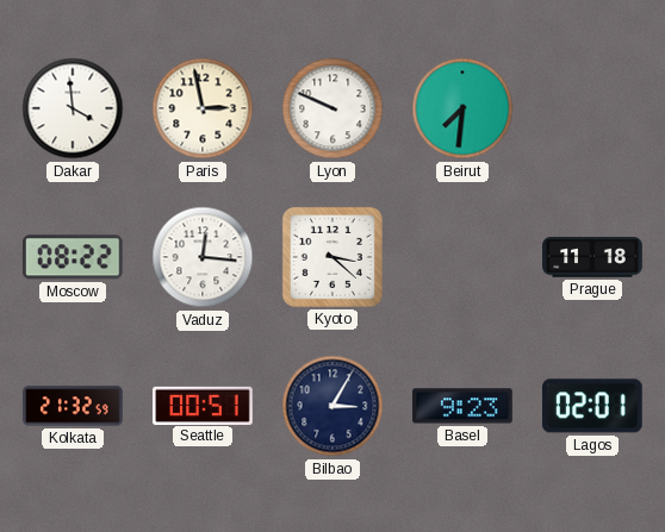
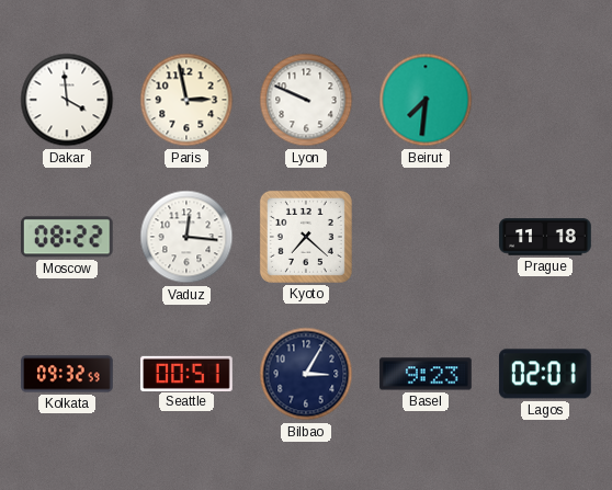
Kyoto: 3:22 -> 7:22 (306, 237)
Kolkata: 21:32 -> 09:32 (67, 374)
